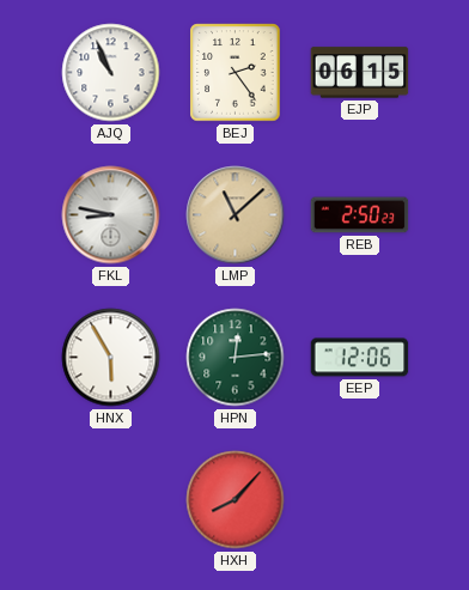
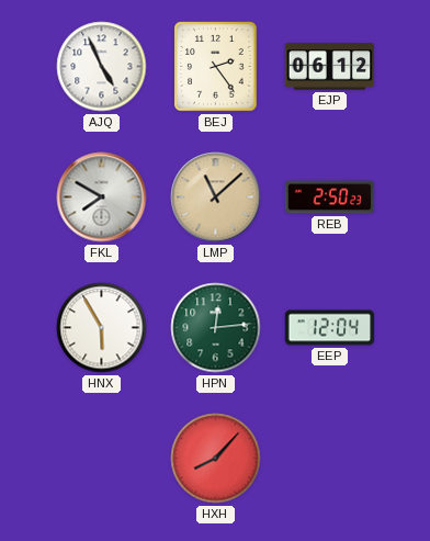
AJQ: 10:56 -> 4:56 (102, 67)
EJP: 06:15 -> 06:12 (330, 67)
FKL: 8:47 -> 7:50 (102, 198)
EEP: 12:06 -> 12:04 (330, 328)
